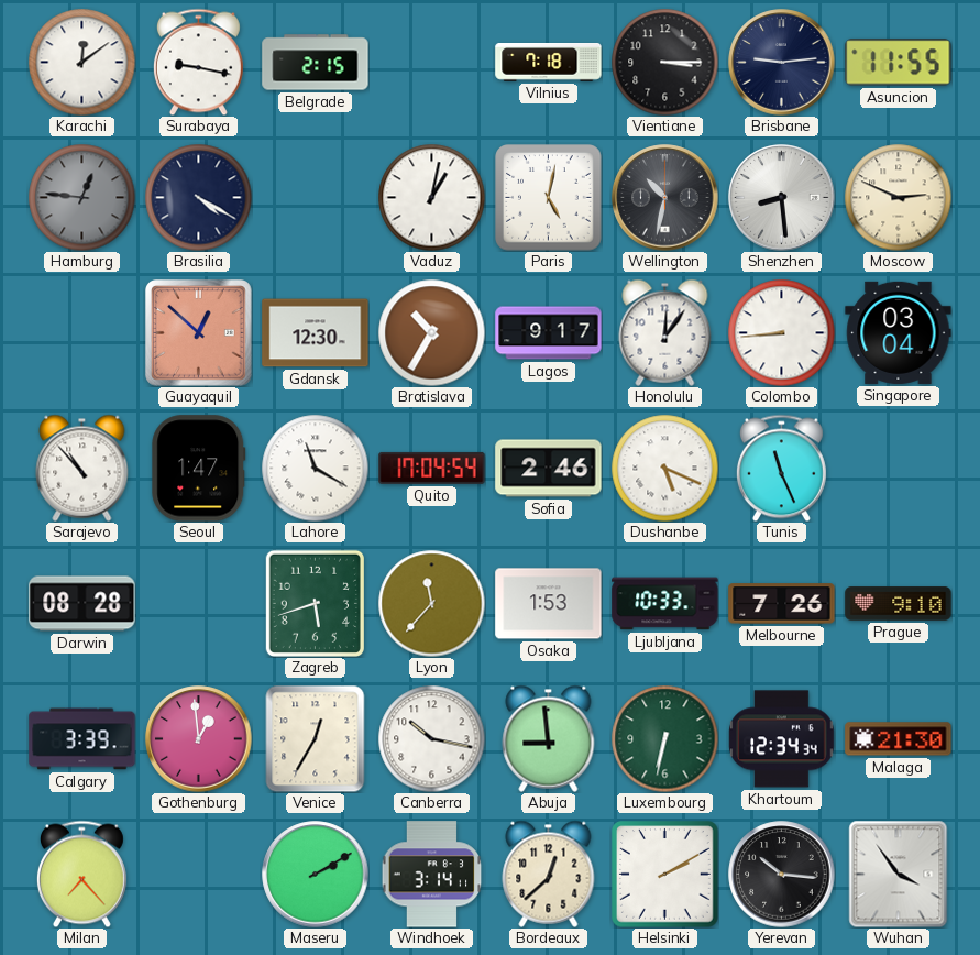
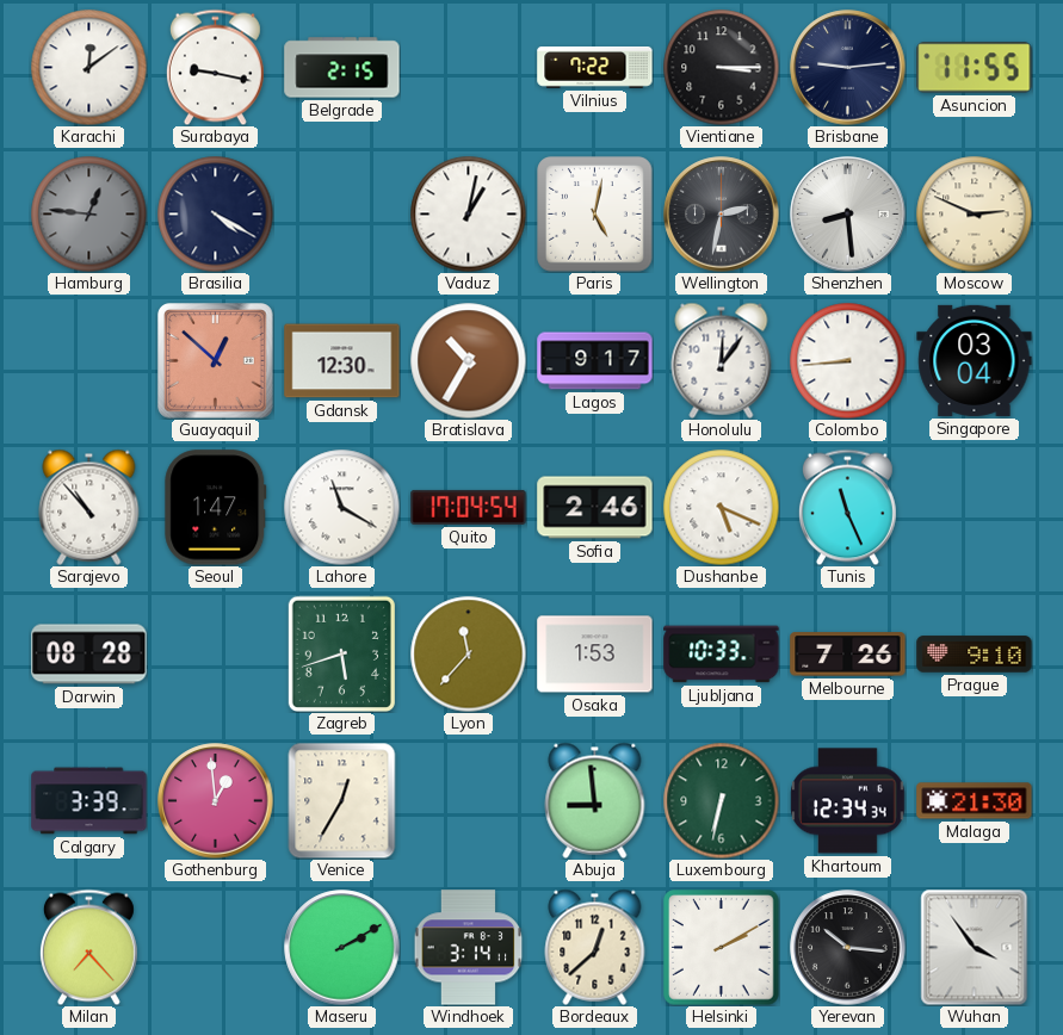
Vilnius: 7:18 -> 7:22 (595, 68)
Wellington: 10:32 -> 2:32 (722, 215)
Canberra: 10:17 -> none (431, 738)
